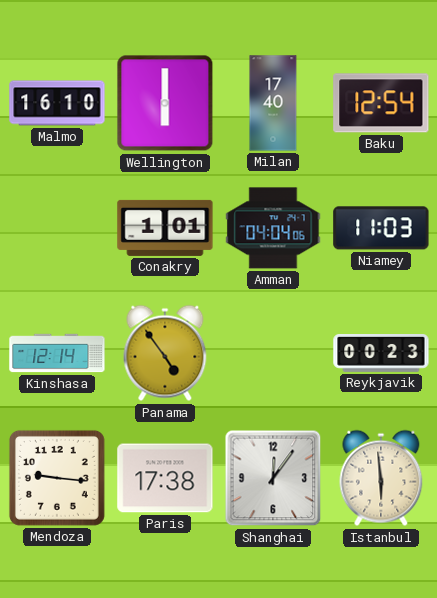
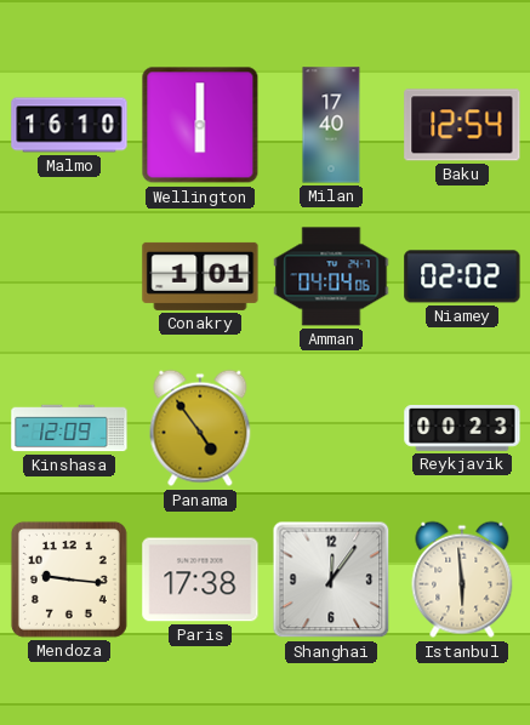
Niamey: 11:03 -> 02:02 (462, 276)
Kinshasa: 12:14 -> 12:09 (69, 428)
